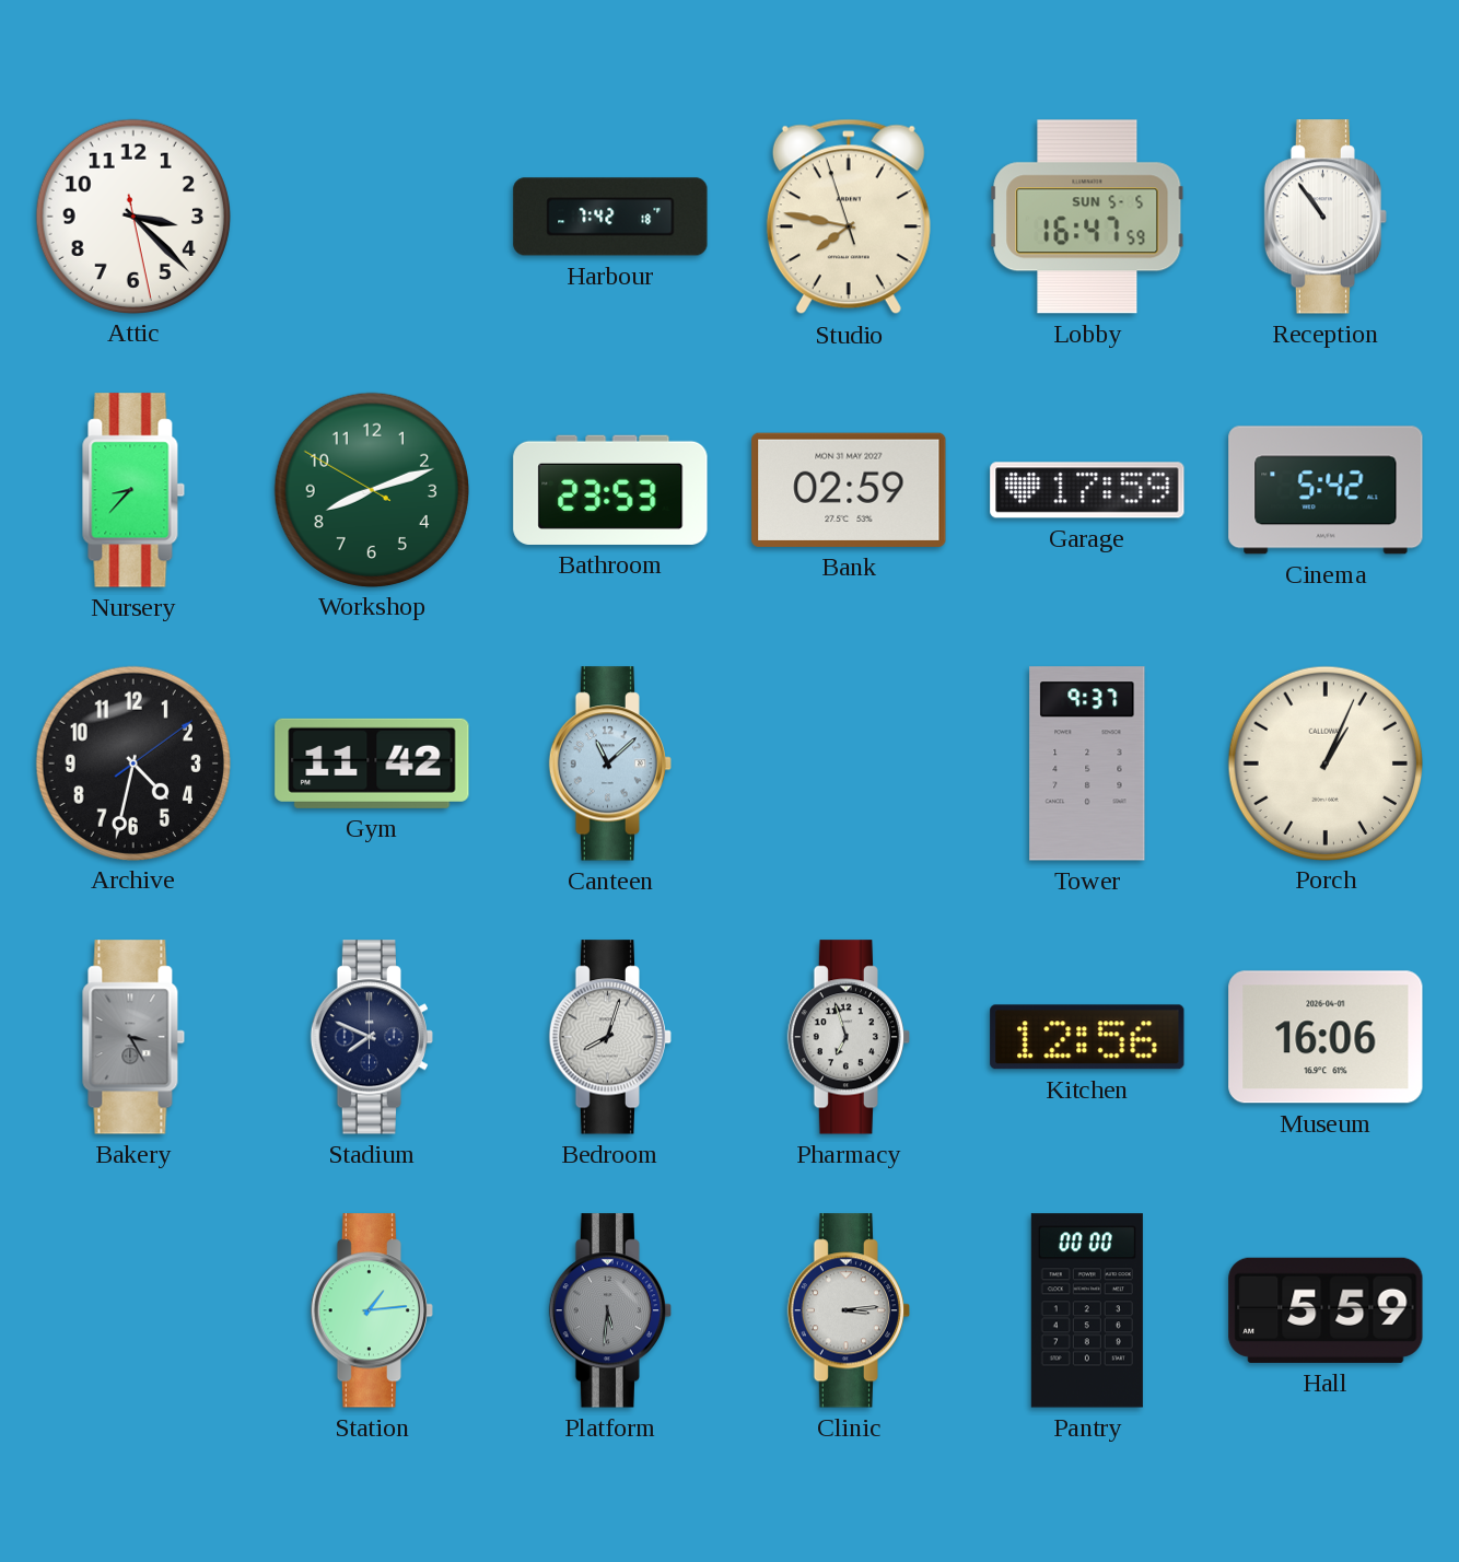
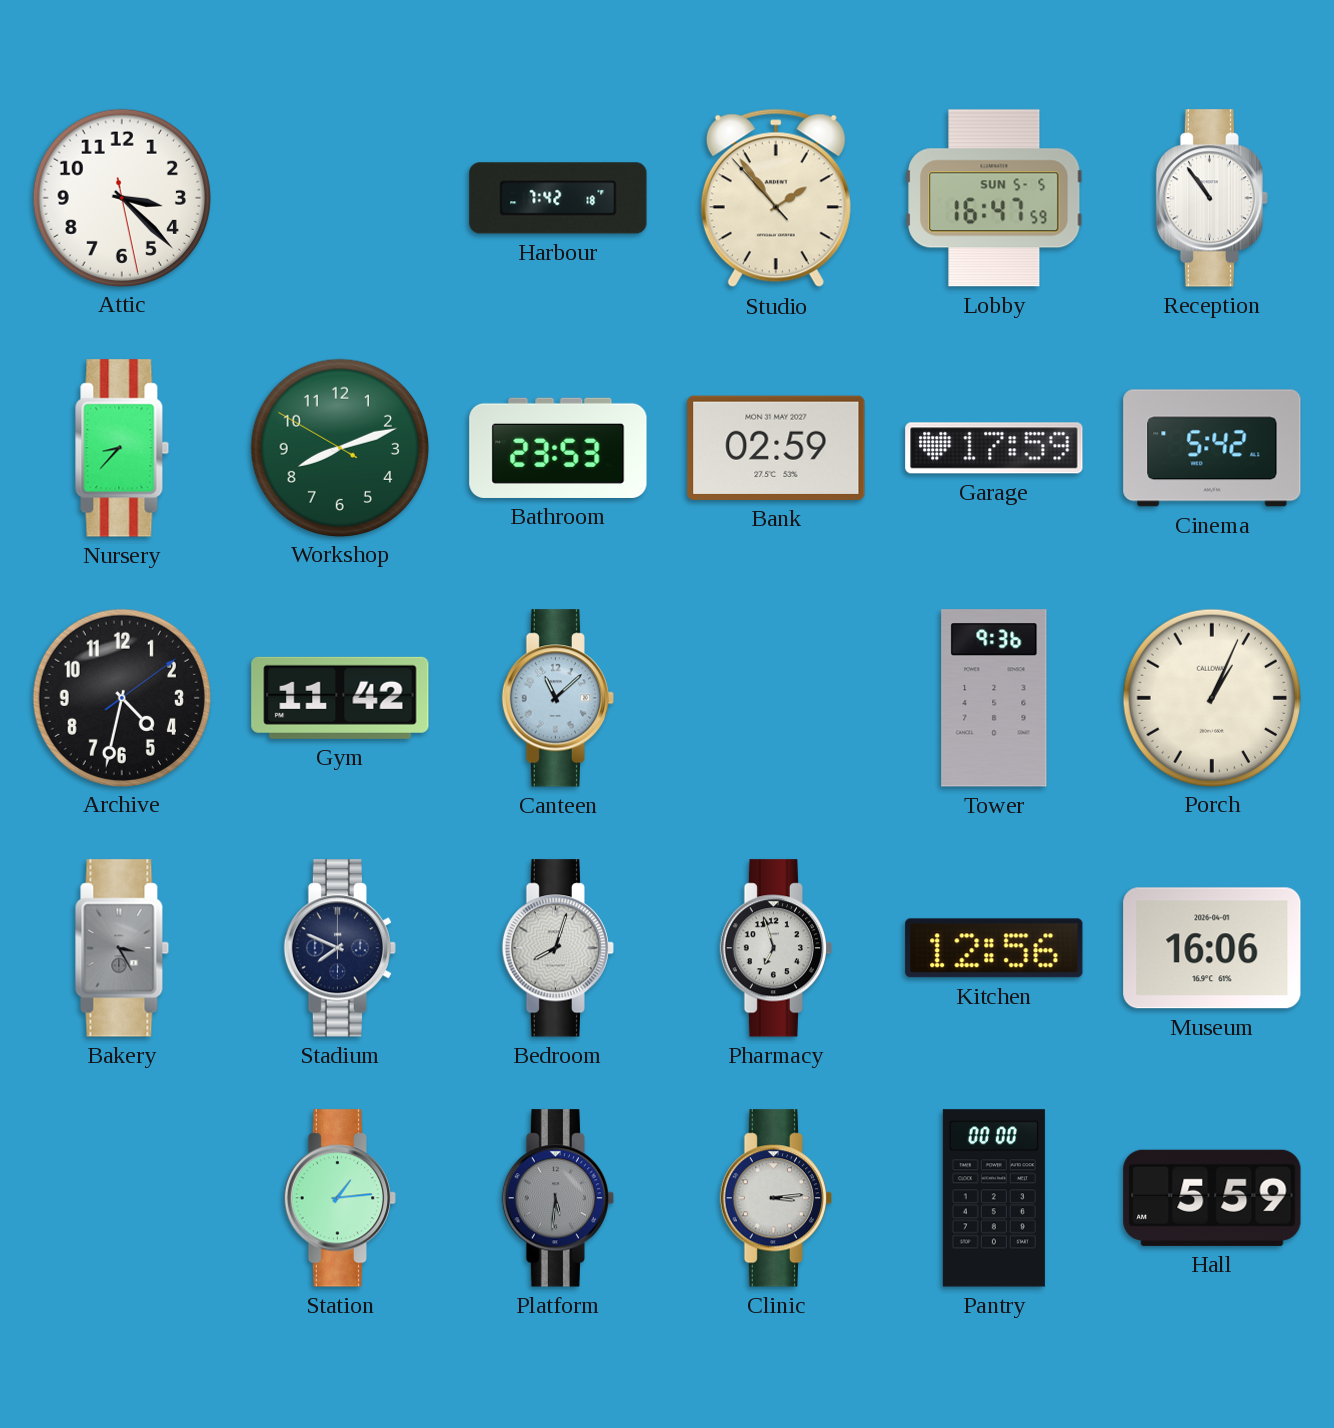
Studio: 7:46 -> 1:53 (776, 198)
Tower: 9:37 -> 9:36 (994, 698)
